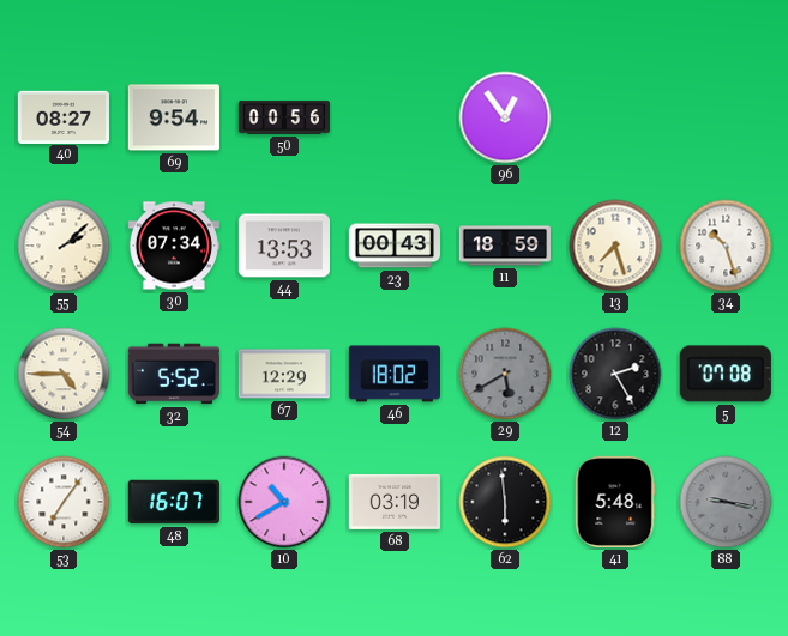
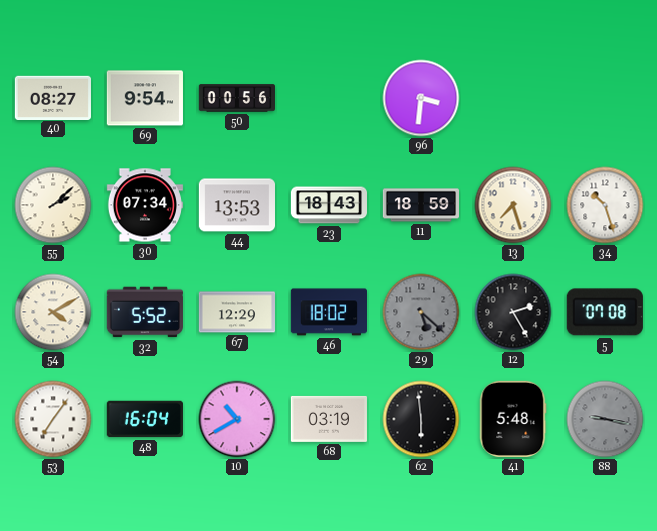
96: 12:54 -> 3:31 (421, 98)
23: 00:43 -> 18:43 (328, 205)
54: 4:45 -> 4:10 (53, 312)
29: 5:40 -> 5:22 (421, 312)
48: 16:07 -> 16:04 (145, 419)
